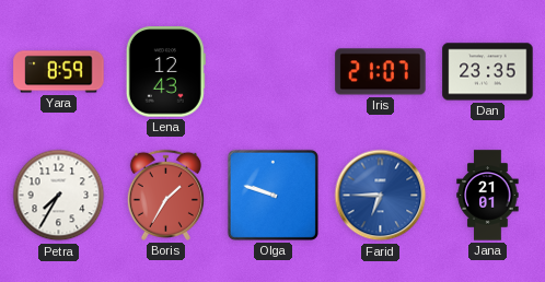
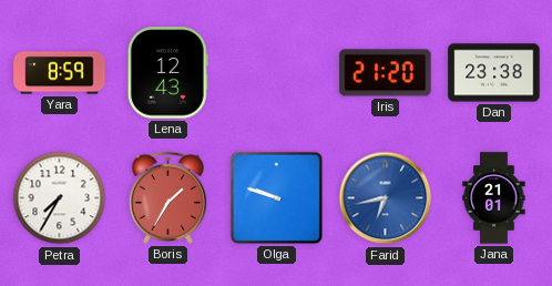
Iris: 21:07 -> 21:20 (386, 73)
Dan: 23:35 -> 23:38 (494, 73)
Farid: 6:45 -> 6:43 (386, 198)
